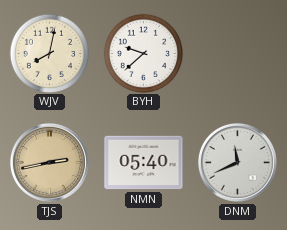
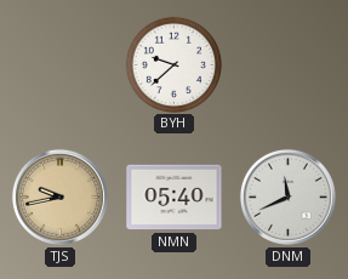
WJV: 8:02 -> none (49, 53)
TJS: 2:43 -> 9:43 (59, 197)
